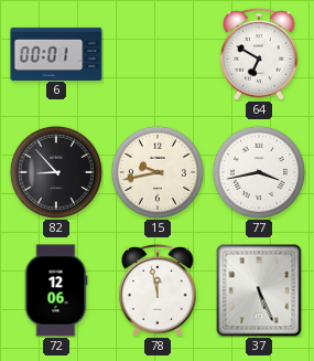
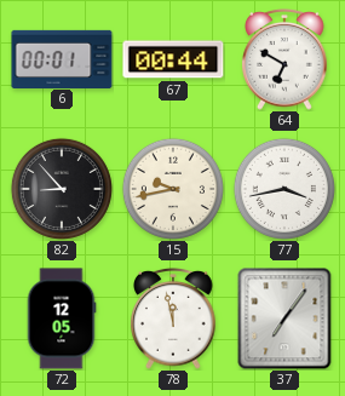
67: none -> 00:44 (173, 59)
72: 12:06 -> 12:05 (62, 318)
37: 5:26 -> 7:06 (284, 318)
